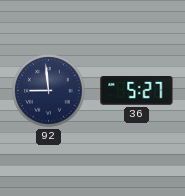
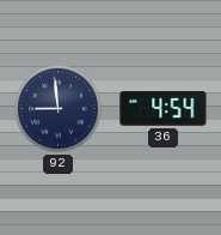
36: 5:27 -> 4:54 (164, 109)
